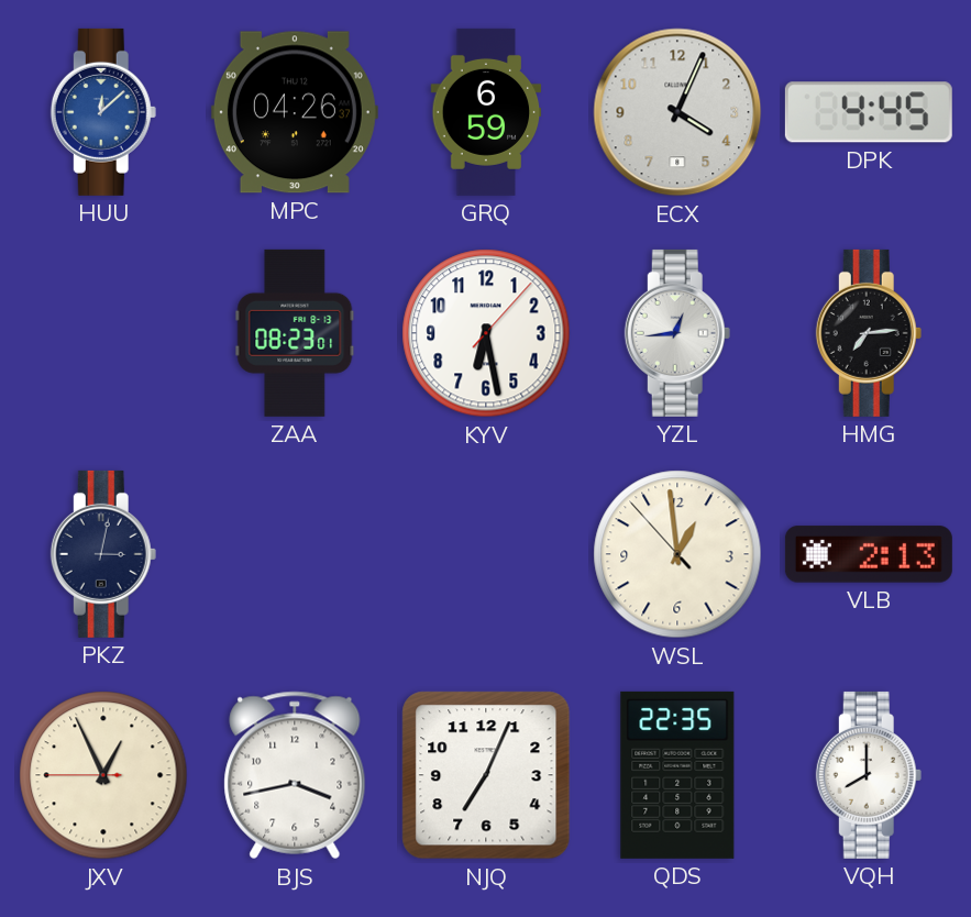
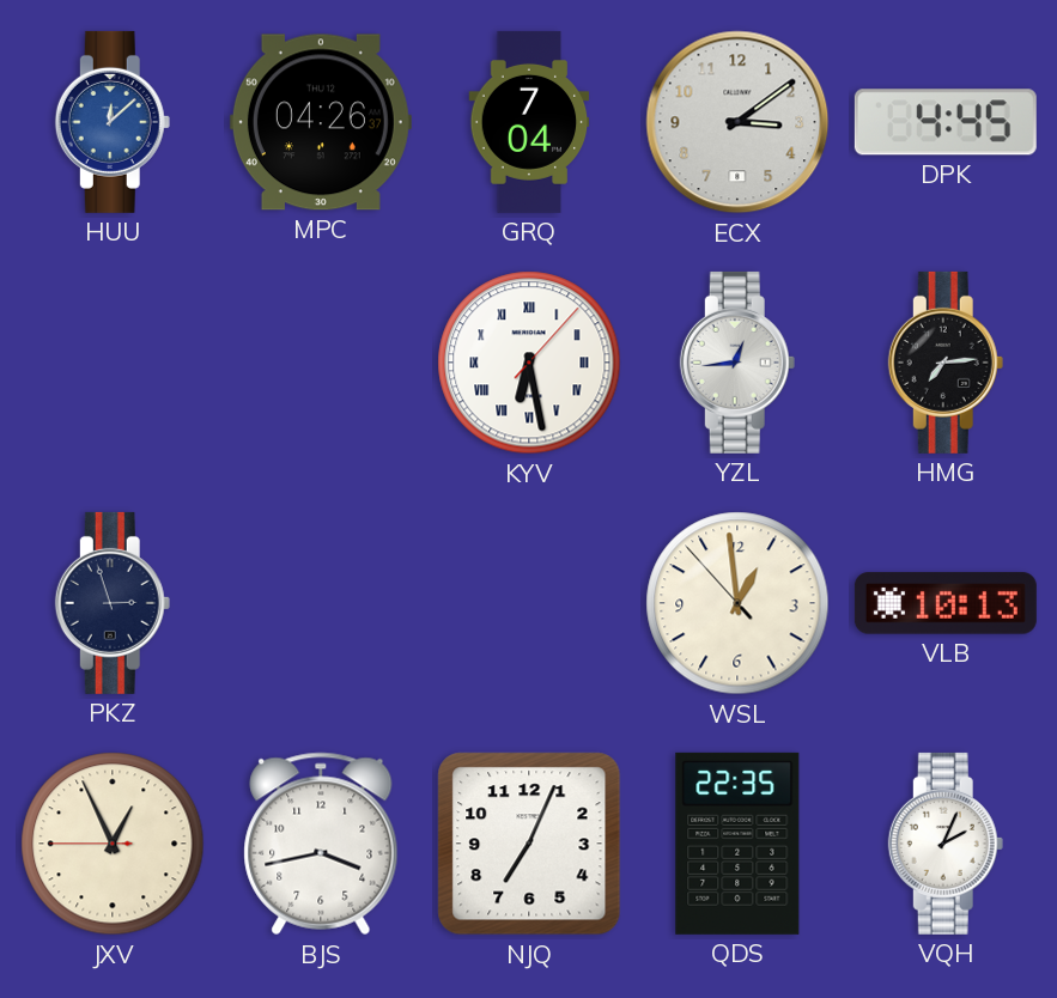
GRQ: 6:59 -> 7:04 (529, 122)
ECX: 4:04 -> 3:09 (737, 122)
ZAA: 08:23 -> none (295, 333)
KYV numerals: Arabic -> Roman (529, 363)
PKZ: 3:02 -> 2:57 (113, 603)
VLB: 2:13 -> 10:13 (946, 603)
VQH: 8:00 -> 2:04 (946, 844)
